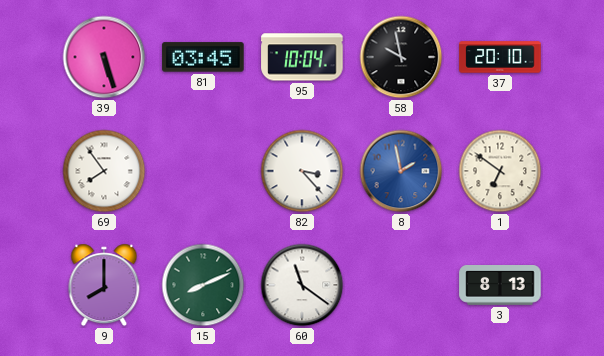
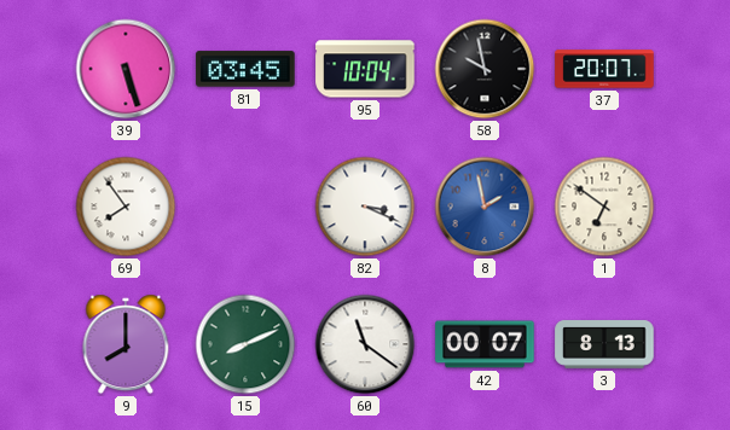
37: 20:10 -> 20:07 (604, 69)
82: 3:23 -> 3:19 (365, 207)
42: none -> 00:07 (485, 344)
